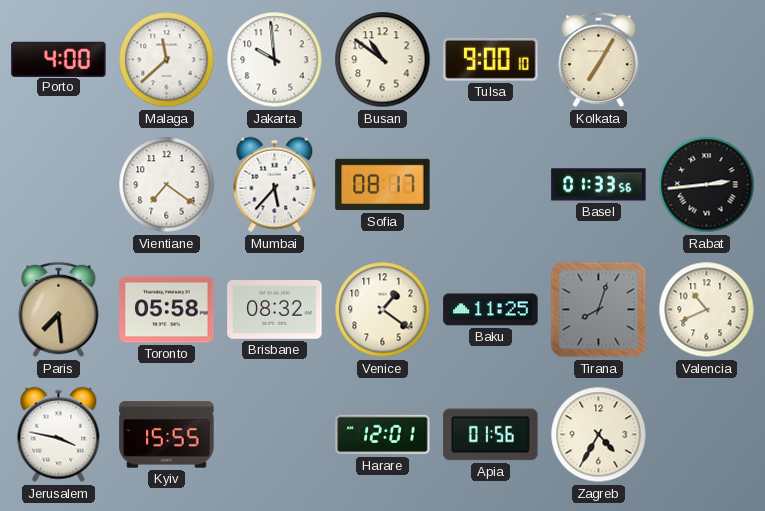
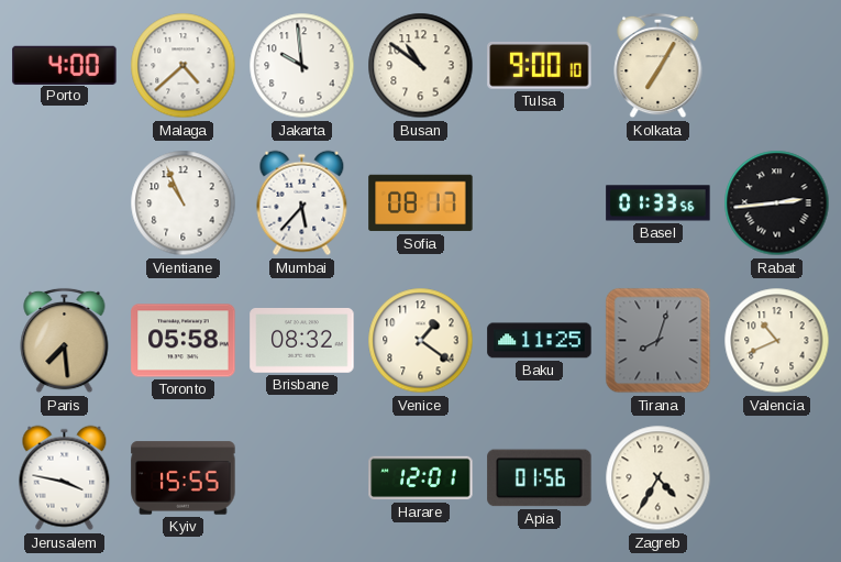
Malaga: 11:38 -> 4:38 (184, 66)
Vientiane: 7:21 -> 10:56 (184, 203)
